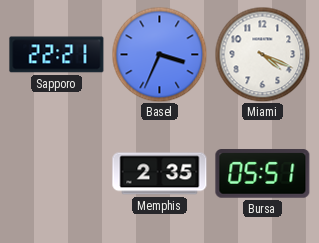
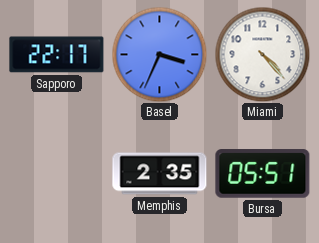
Sapporo: 22:21 -> 22:17 (57, 55)
Miami: 4:19 -> 4:23 (262, 54)
